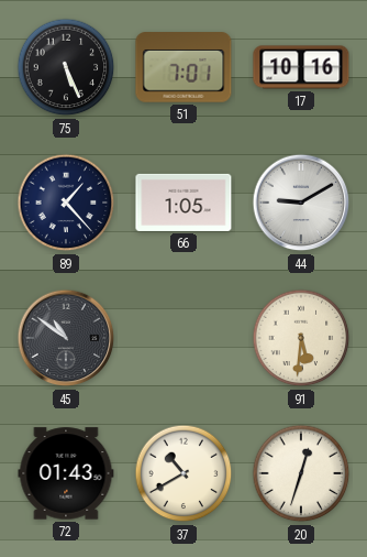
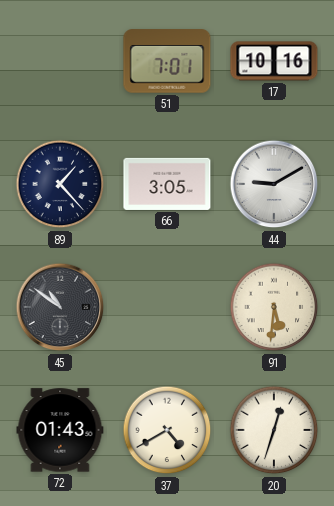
75: 5:26 -> none (66, 67)
66: 1:05 -> 3:05 (167, 184)
37: 10:40 -> 4:40 (167, 430)
